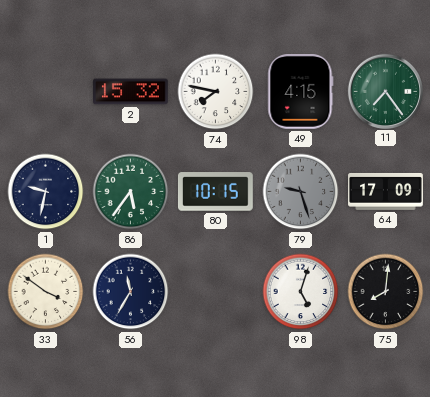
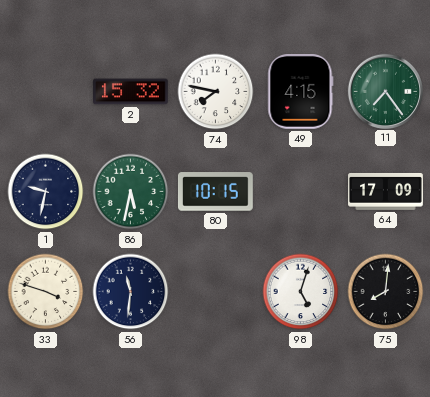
86: 5:36 -> 5:32 (131, 192)
79: 9:27 -> none (301, 192)
33: 3:51 -> 3:48 (46, 292)
56: 11:35 -> 11:31 (131, 292)
